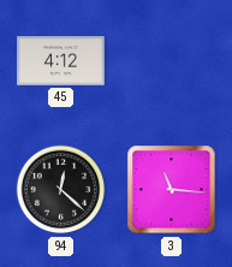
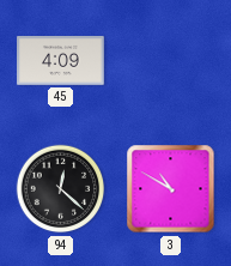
45: 4:12 -> 4:09 (61, 61)
3: 11:16 -> 10:50 (171, 189)
